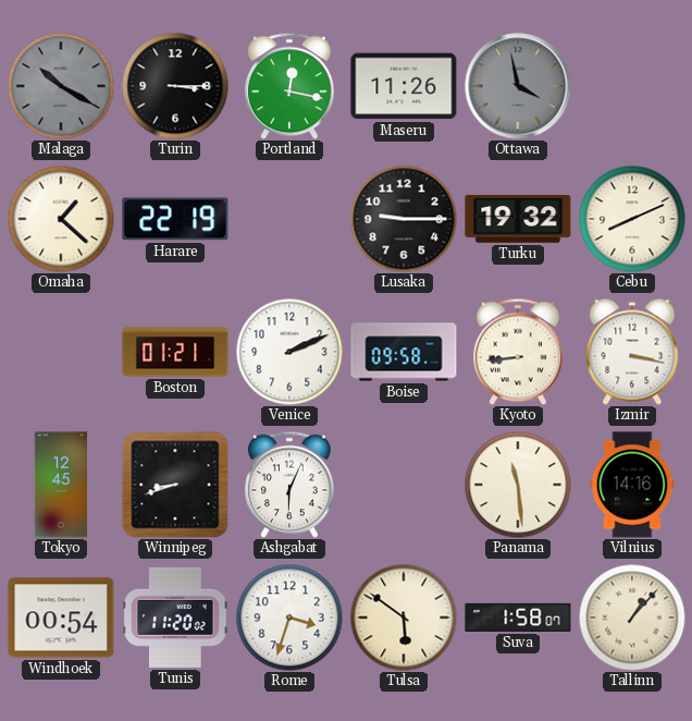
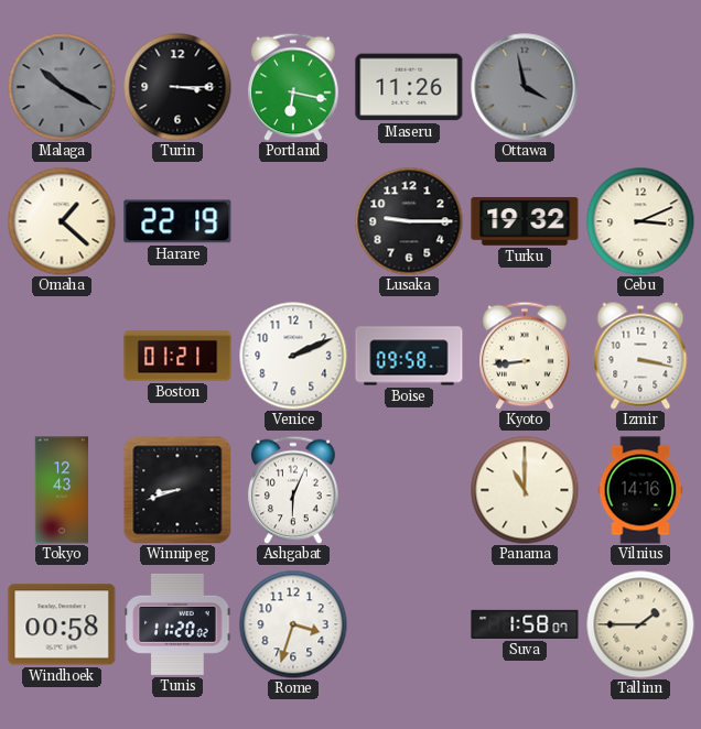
Portland: 12:17 -> 6:17 (293, 87)
Cebu: 8:11 -> 3:11 (640, 221)
Tokyo: 12:45 -> 12:43 (62, 490)
Panama: 11:29 -> 11:00 (525, 490)
Windhoek: 00:54 -> 00:58 (62, 624)
Tulsa: 5:51 -> none (404, 618)
Tallinn: 1:07 -> 1:45 (640, 624)
